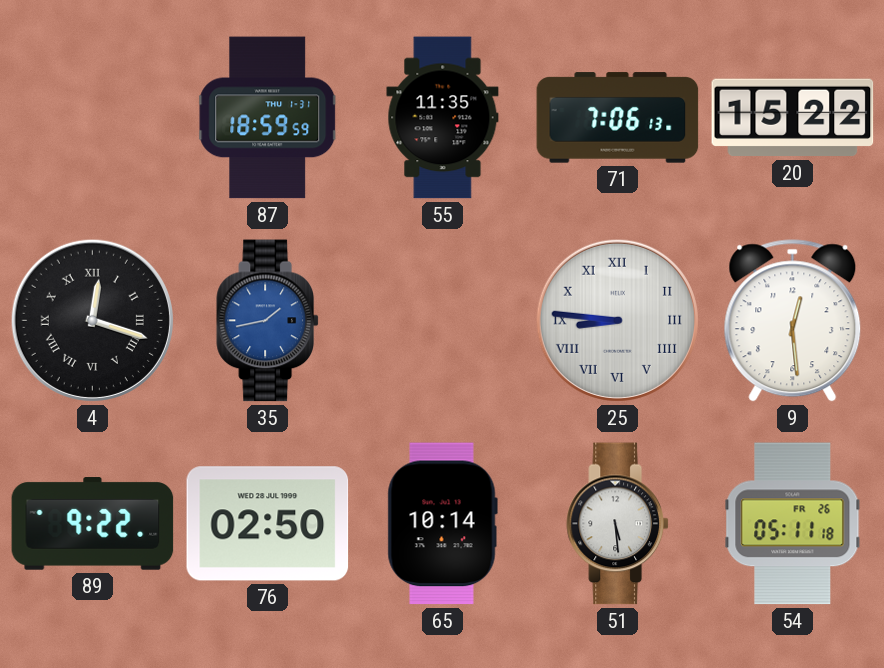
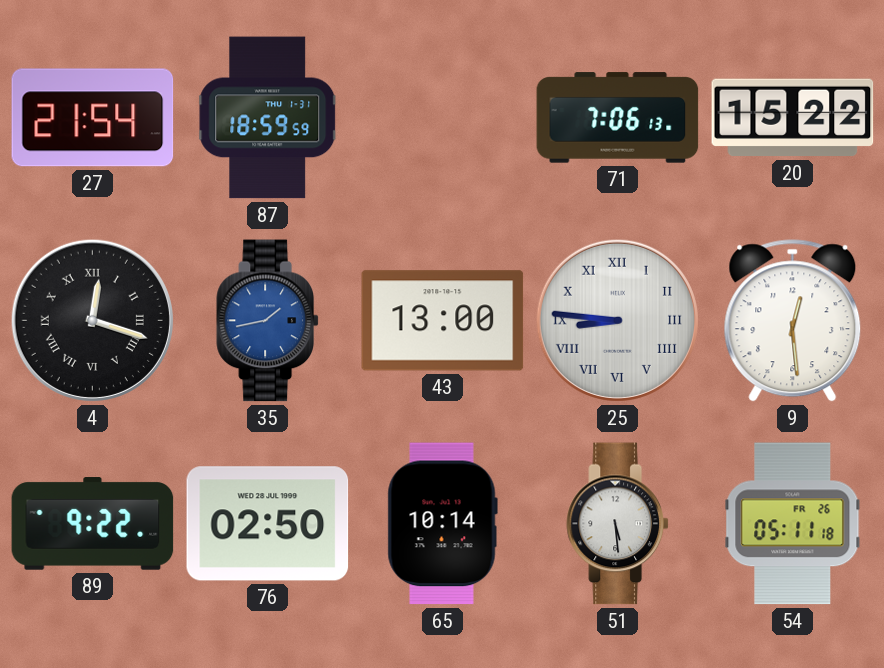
27: none -> 21:54 (93, 118)
55: 11:35 -> none (443, 118)
43: none -> 13:00 (443, 321)
